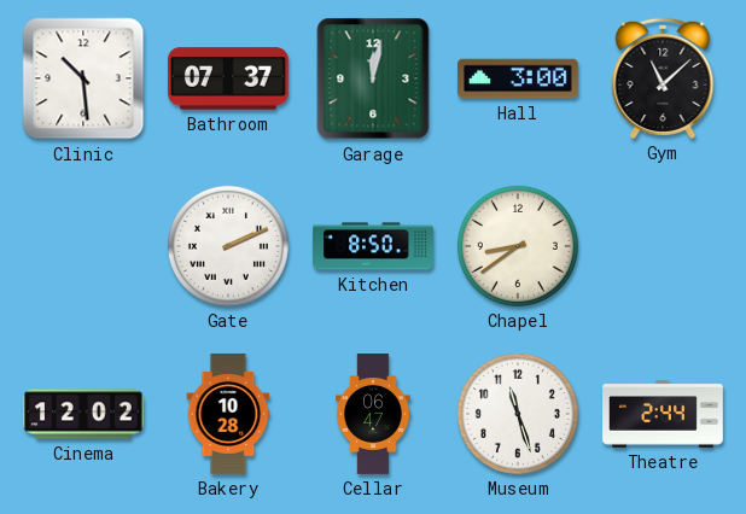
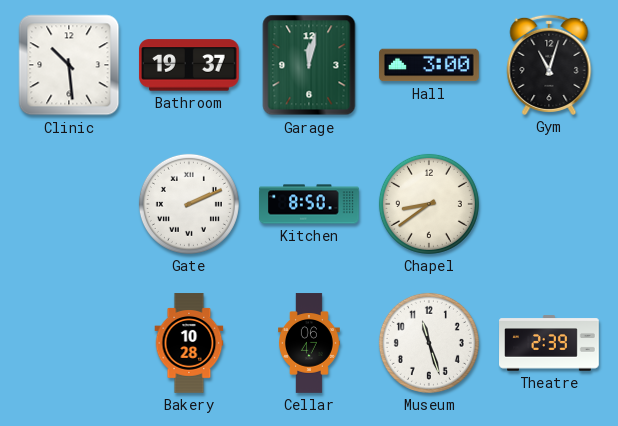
Bathroom: 07:37 -> 19:37 (190, 65)
Gym: 11:08 -> 11:03 (549, 65)
Cinema: 12:02 -> none (84, 414)
Theatre: 2:44 -> 2:39 (549, 343)
